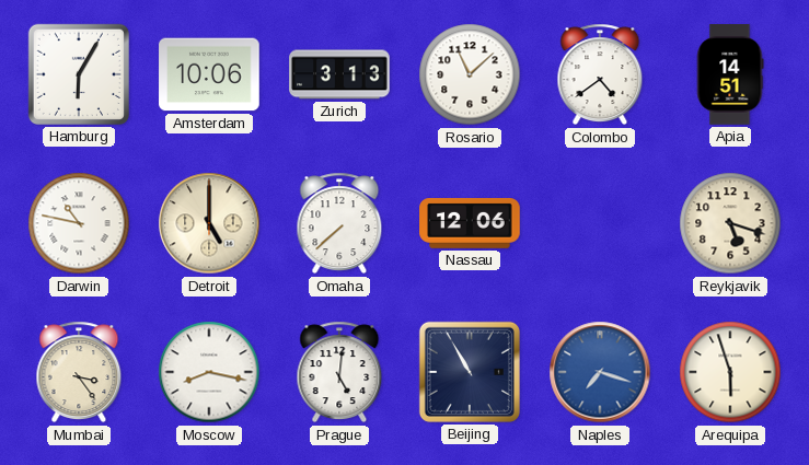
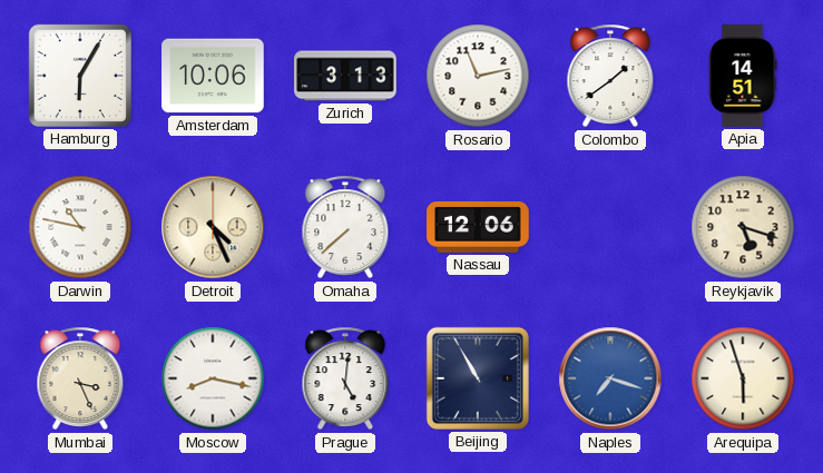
Rosario: 11:08 -> 11:13 (478, 76)
Colombo: 4:39 -> 1:39 (610, 76)
Detroit: 5:00 -> 4:26 (213, 227)
Mumbai: 3:24 -> 3:26 (80, 378)
